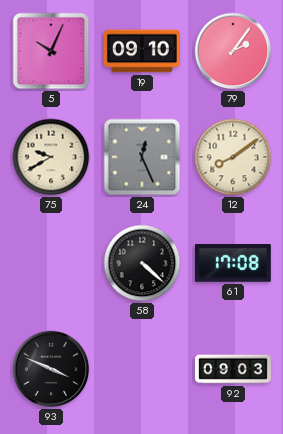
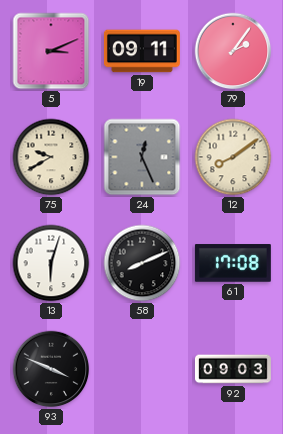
5: 10:04 -> 3:11 (51, 51)
19: 09:10 -> 09:11 (142, 51)
13: none -> 6:03 (51, 263)
58: 4:22 -> 8:11 (142, 263)
